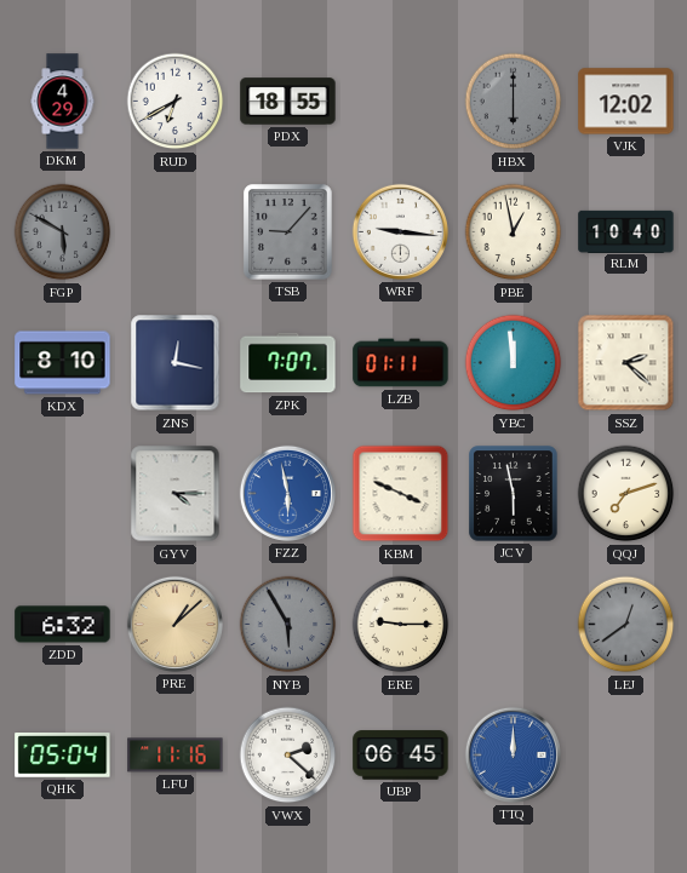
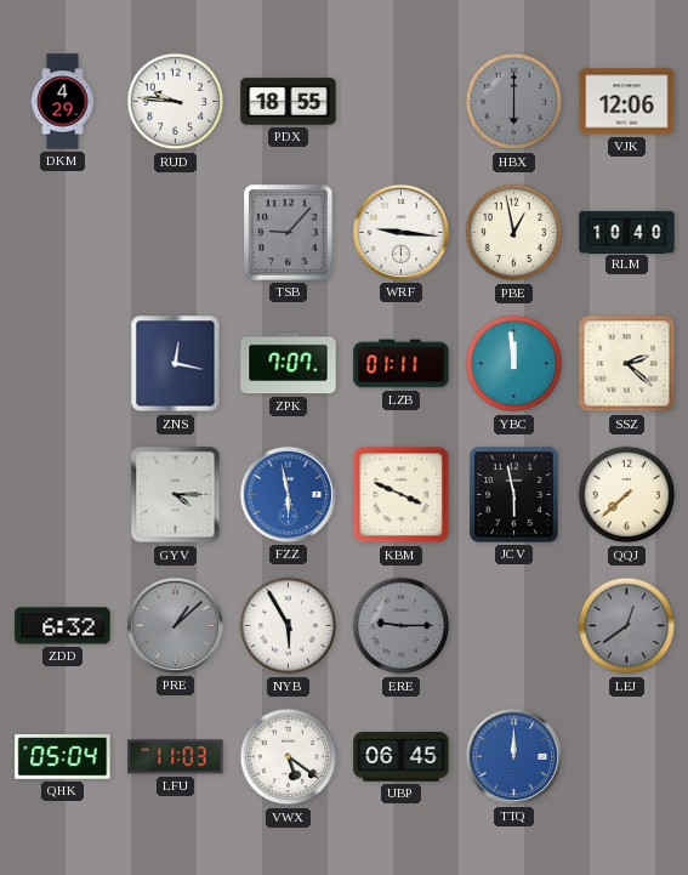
RUD: 6:40 -> 9:46 (176, 102)
VJK: 12:02 -> 12:06 (627, 102)
FGP: 5:50 -> none (63, 232)
KDX: 8:10 -> none (63, 363)
QQJ: 7:12 -> 7:38 (627, 495)
PRE dial: champagne -> grey (175, 625)
NYB dial: grey -> white (289, 626)
ERE dial: cream -> grey (402, 626)
LFU: 11:16 -> 11:03 (176, 757)
VWX: 2:22 -> 5:21 (289, 757)
